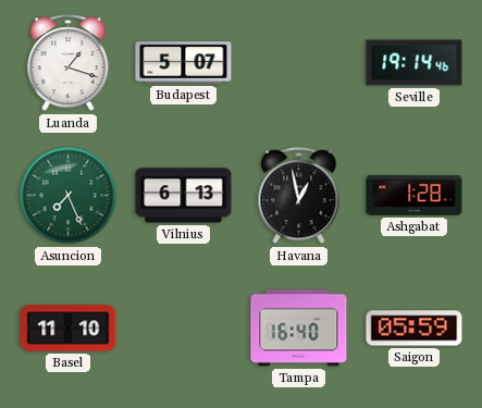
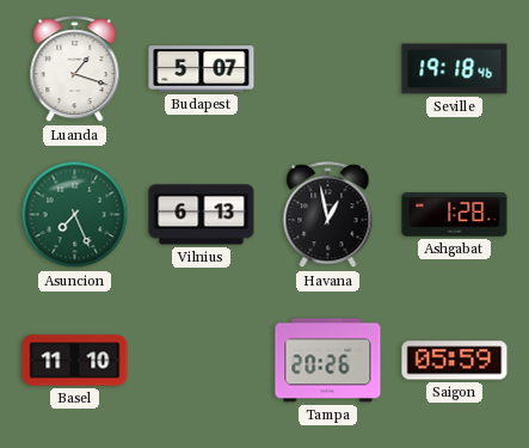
Seville: 19:14 -> 19:18 (455, 69)
Tampa: 16:40 -> 20:26 (328, 361)
